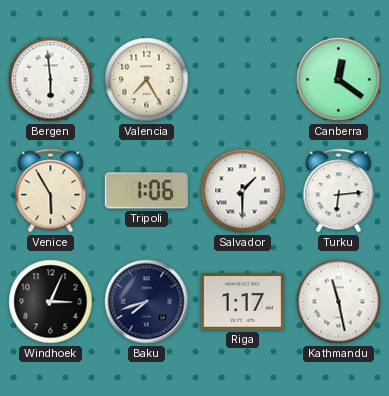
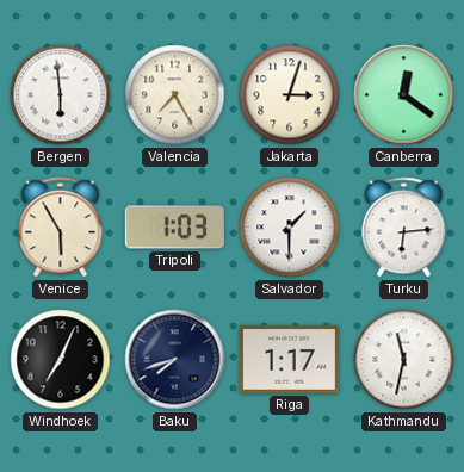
Jakarta: none -> 3:03 (290, 95)
Tripoli: 1:06 -> 1:03 (174, 228)
Windhoek: 3:04 -> 7:04 (61, 360)
Kathmandu: 11:28 -> 11:32 (404, 360)
